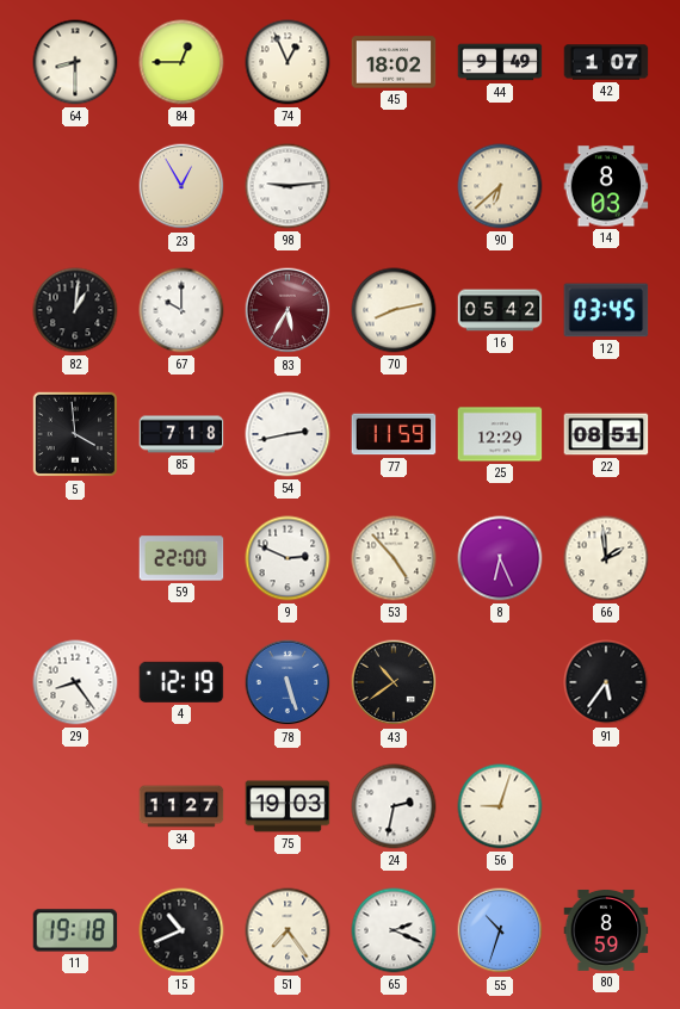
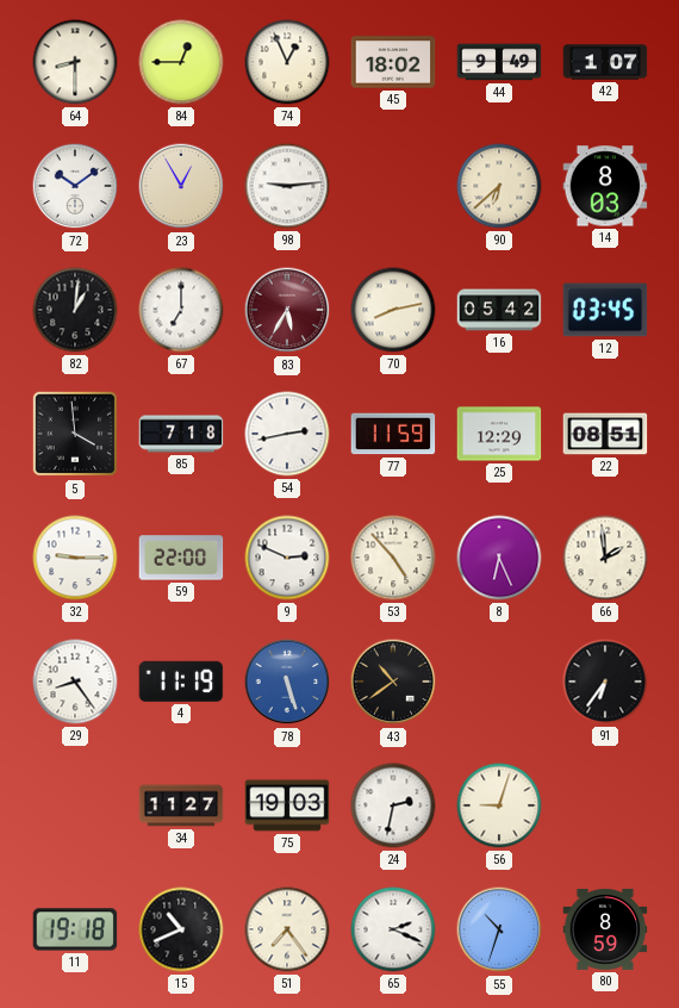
72: none -> 10:09 (75, 186)
67: 10:00 -> 7:00 (181, 310)
32: none -> 9:15 (75, 558)
4: 12:19 -> 11:19 (181, 682)
91: 5:36 -> 6:36 (605, 682)
